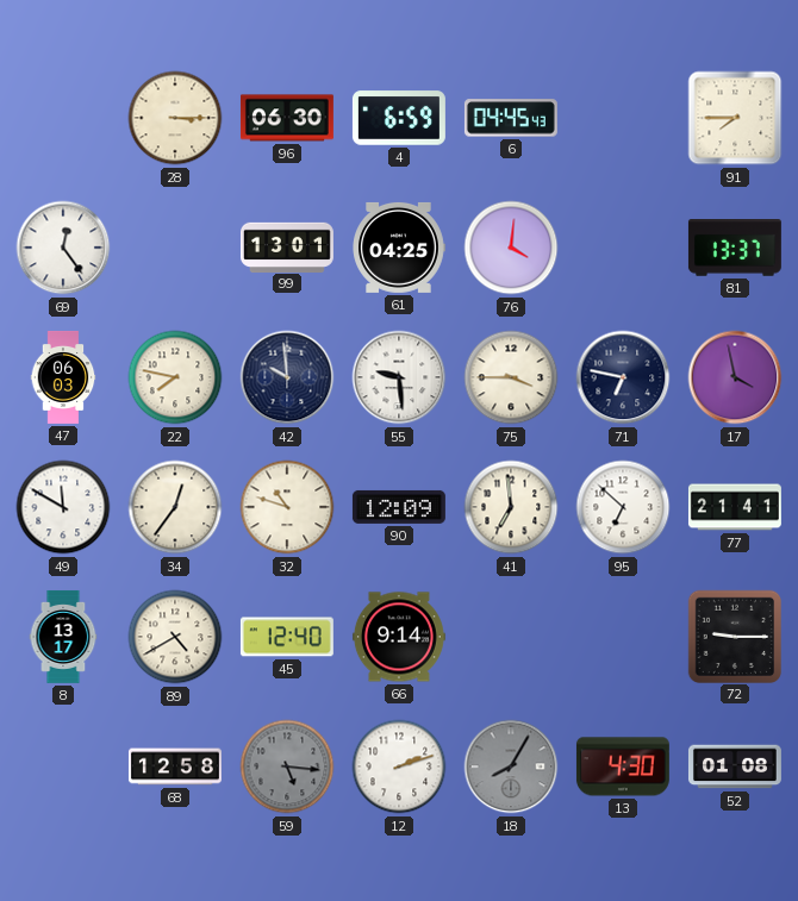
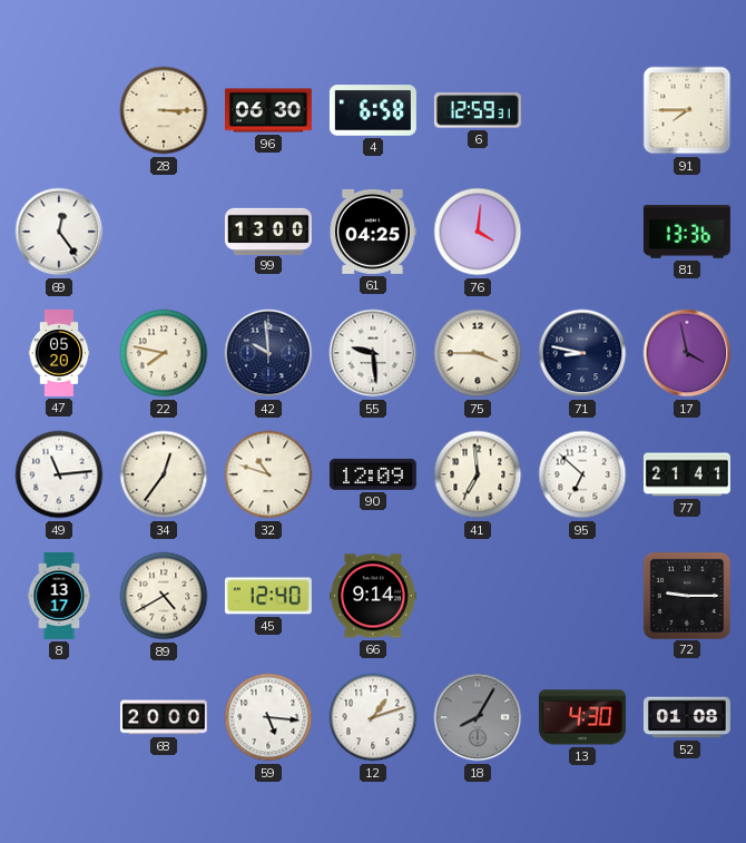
4: 6:59 -> 6:58 (373, 110)
6: 04:45 -> 12:59 (478, 110)
99: 13:01 -> 13:00 (268, 231)
81: 13:37 -> 13:36 (687, 232)
47: 06:03 -> 05:20 (59, 353)
71: 6:47 -> 8:47 (582, 353)
49: 11:50 -> 11:14 (59, 474)
68: 12:58 -> 20:00 (164, 717)
59 dial: grey -> white (268, 717)
12: 2:12 -> 1:12 (373, 717)
